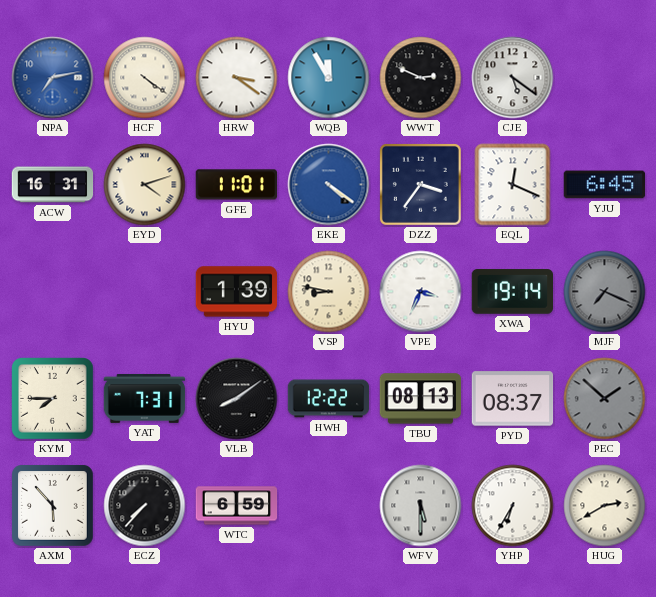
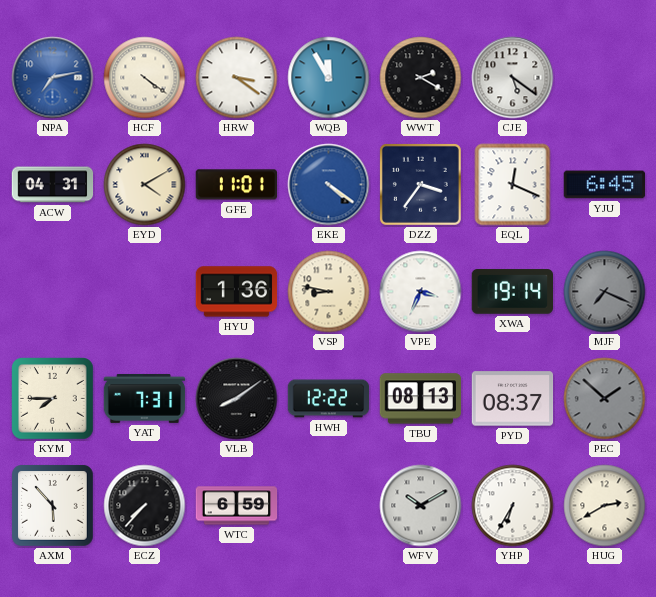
WWT: 2:49 -> 2:20 (421, 78)
ACW: 16:31 -> 04:31 (53, 185)
EYD: 4:12 -> 4:10 (145, 185)
HYU: 1:39 -> 1:36 (237, 292)
WFV: 5:30 -> 10:10 (421, 506)
